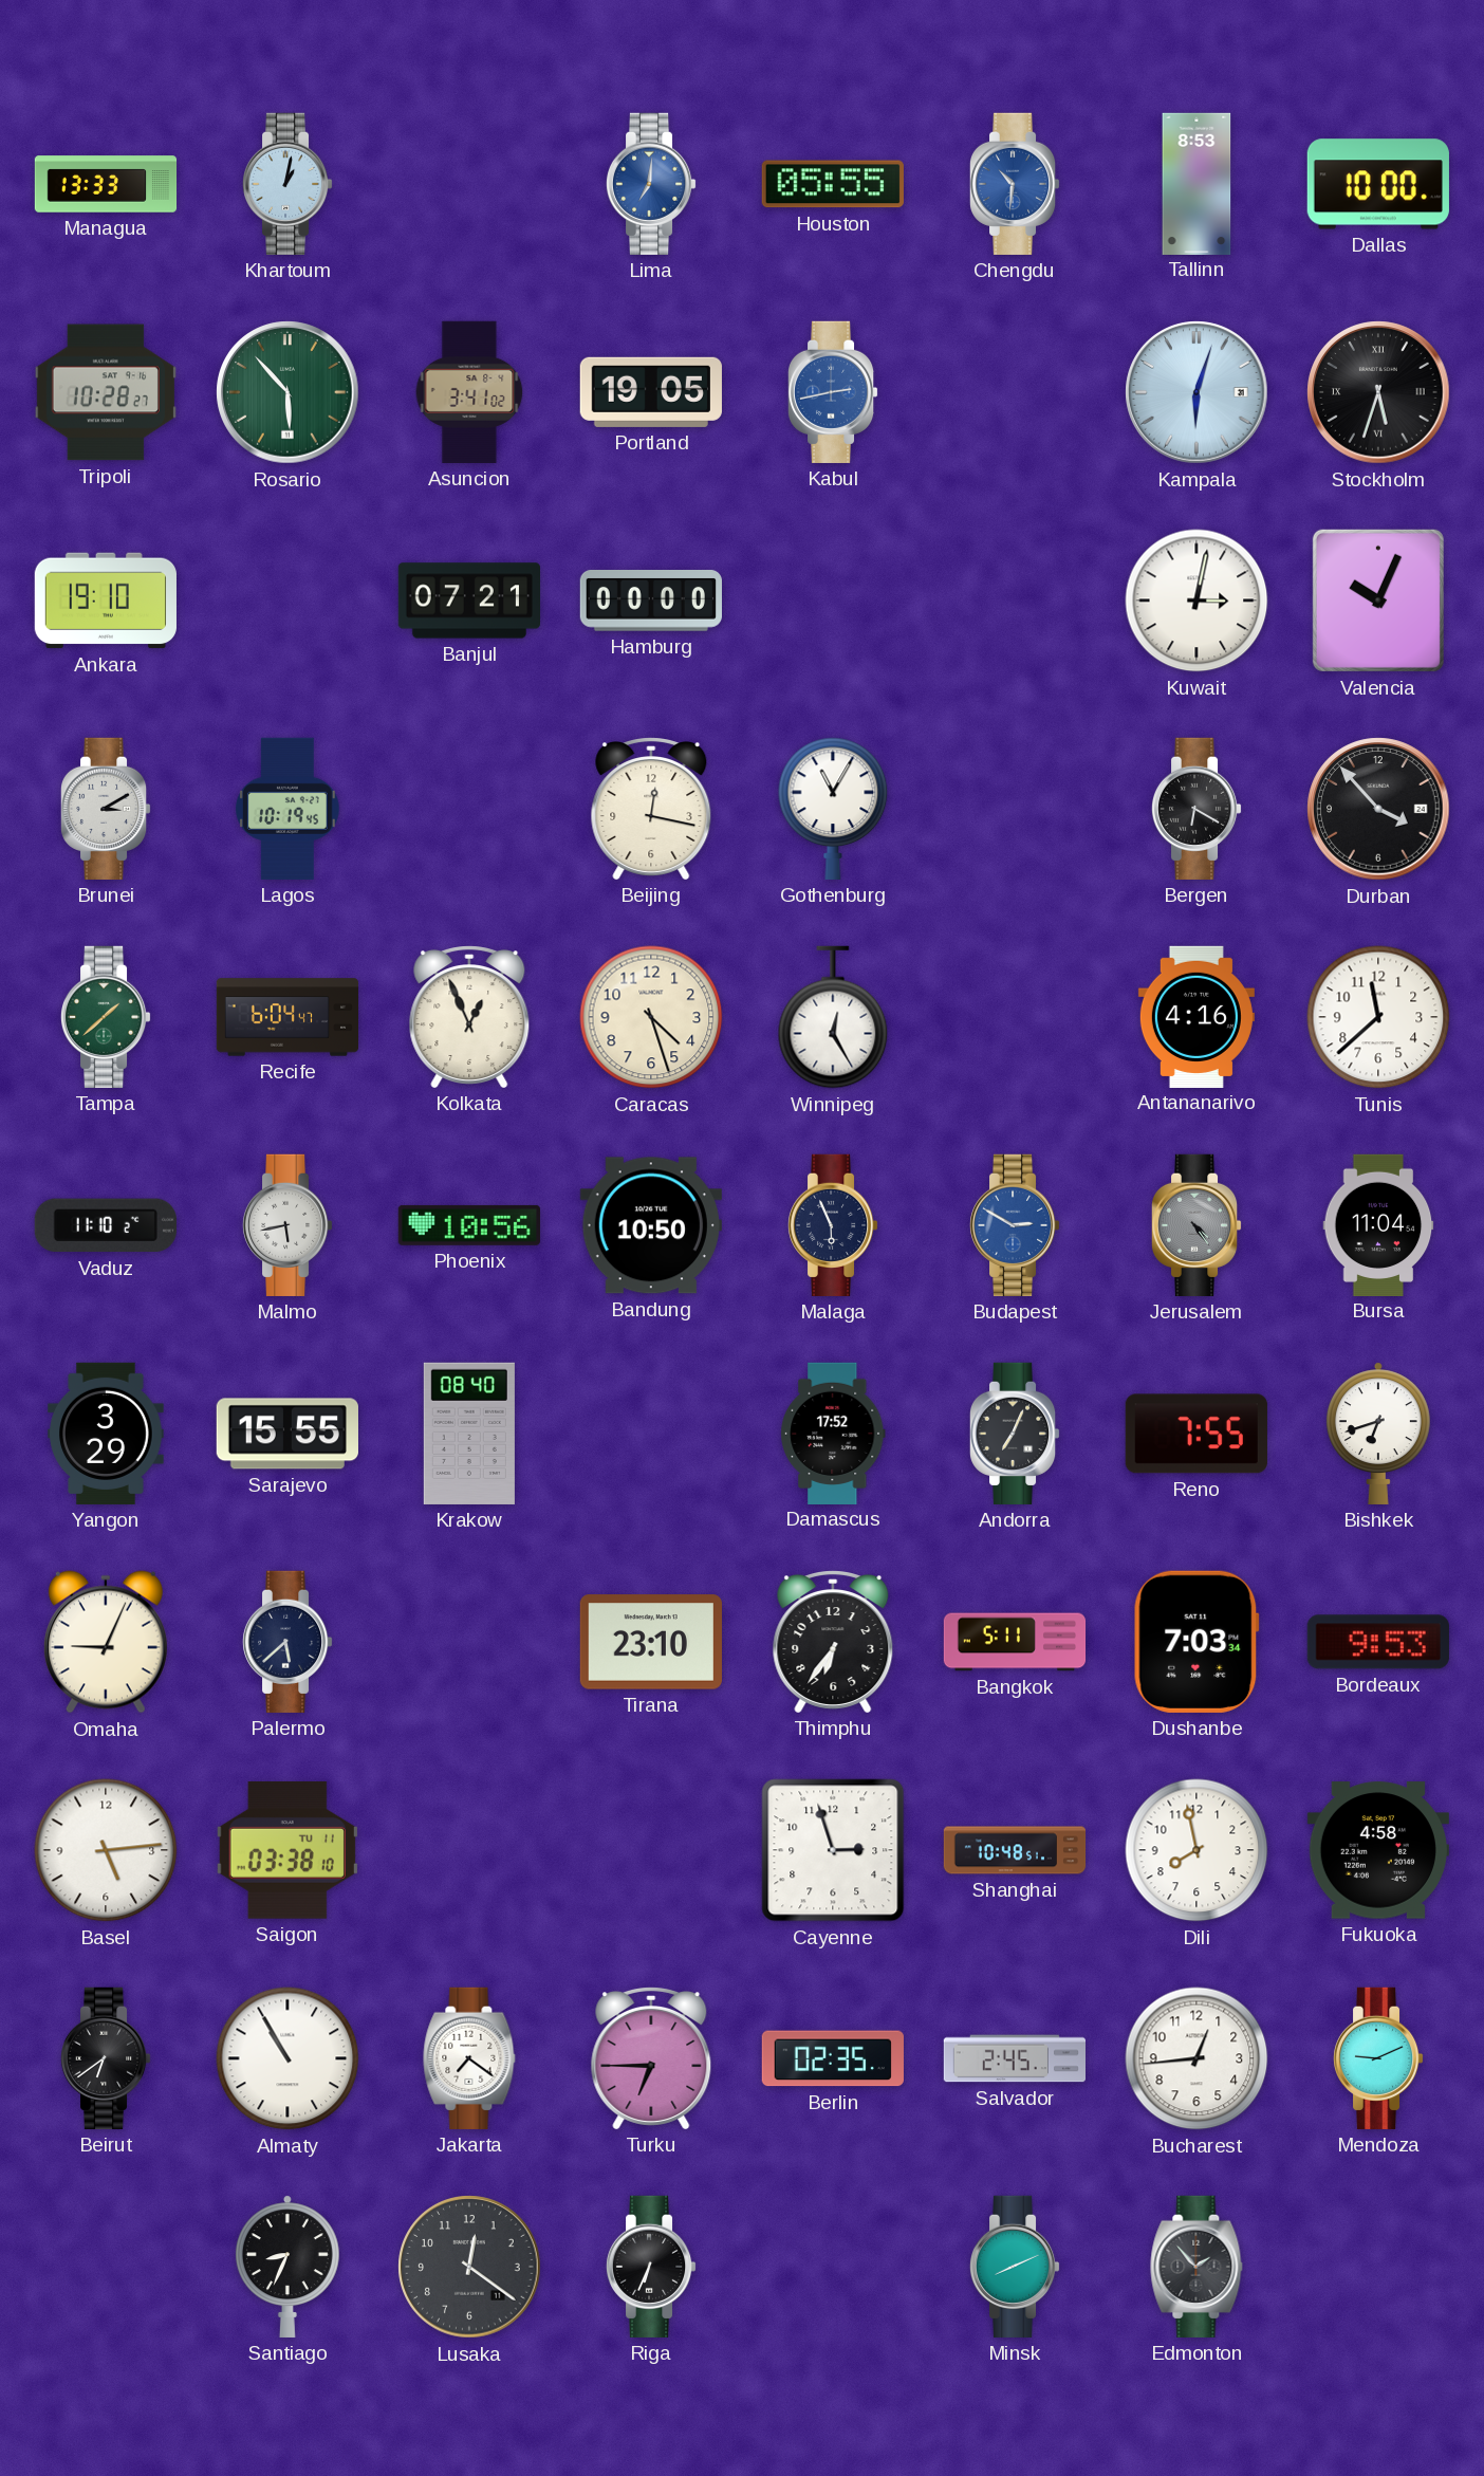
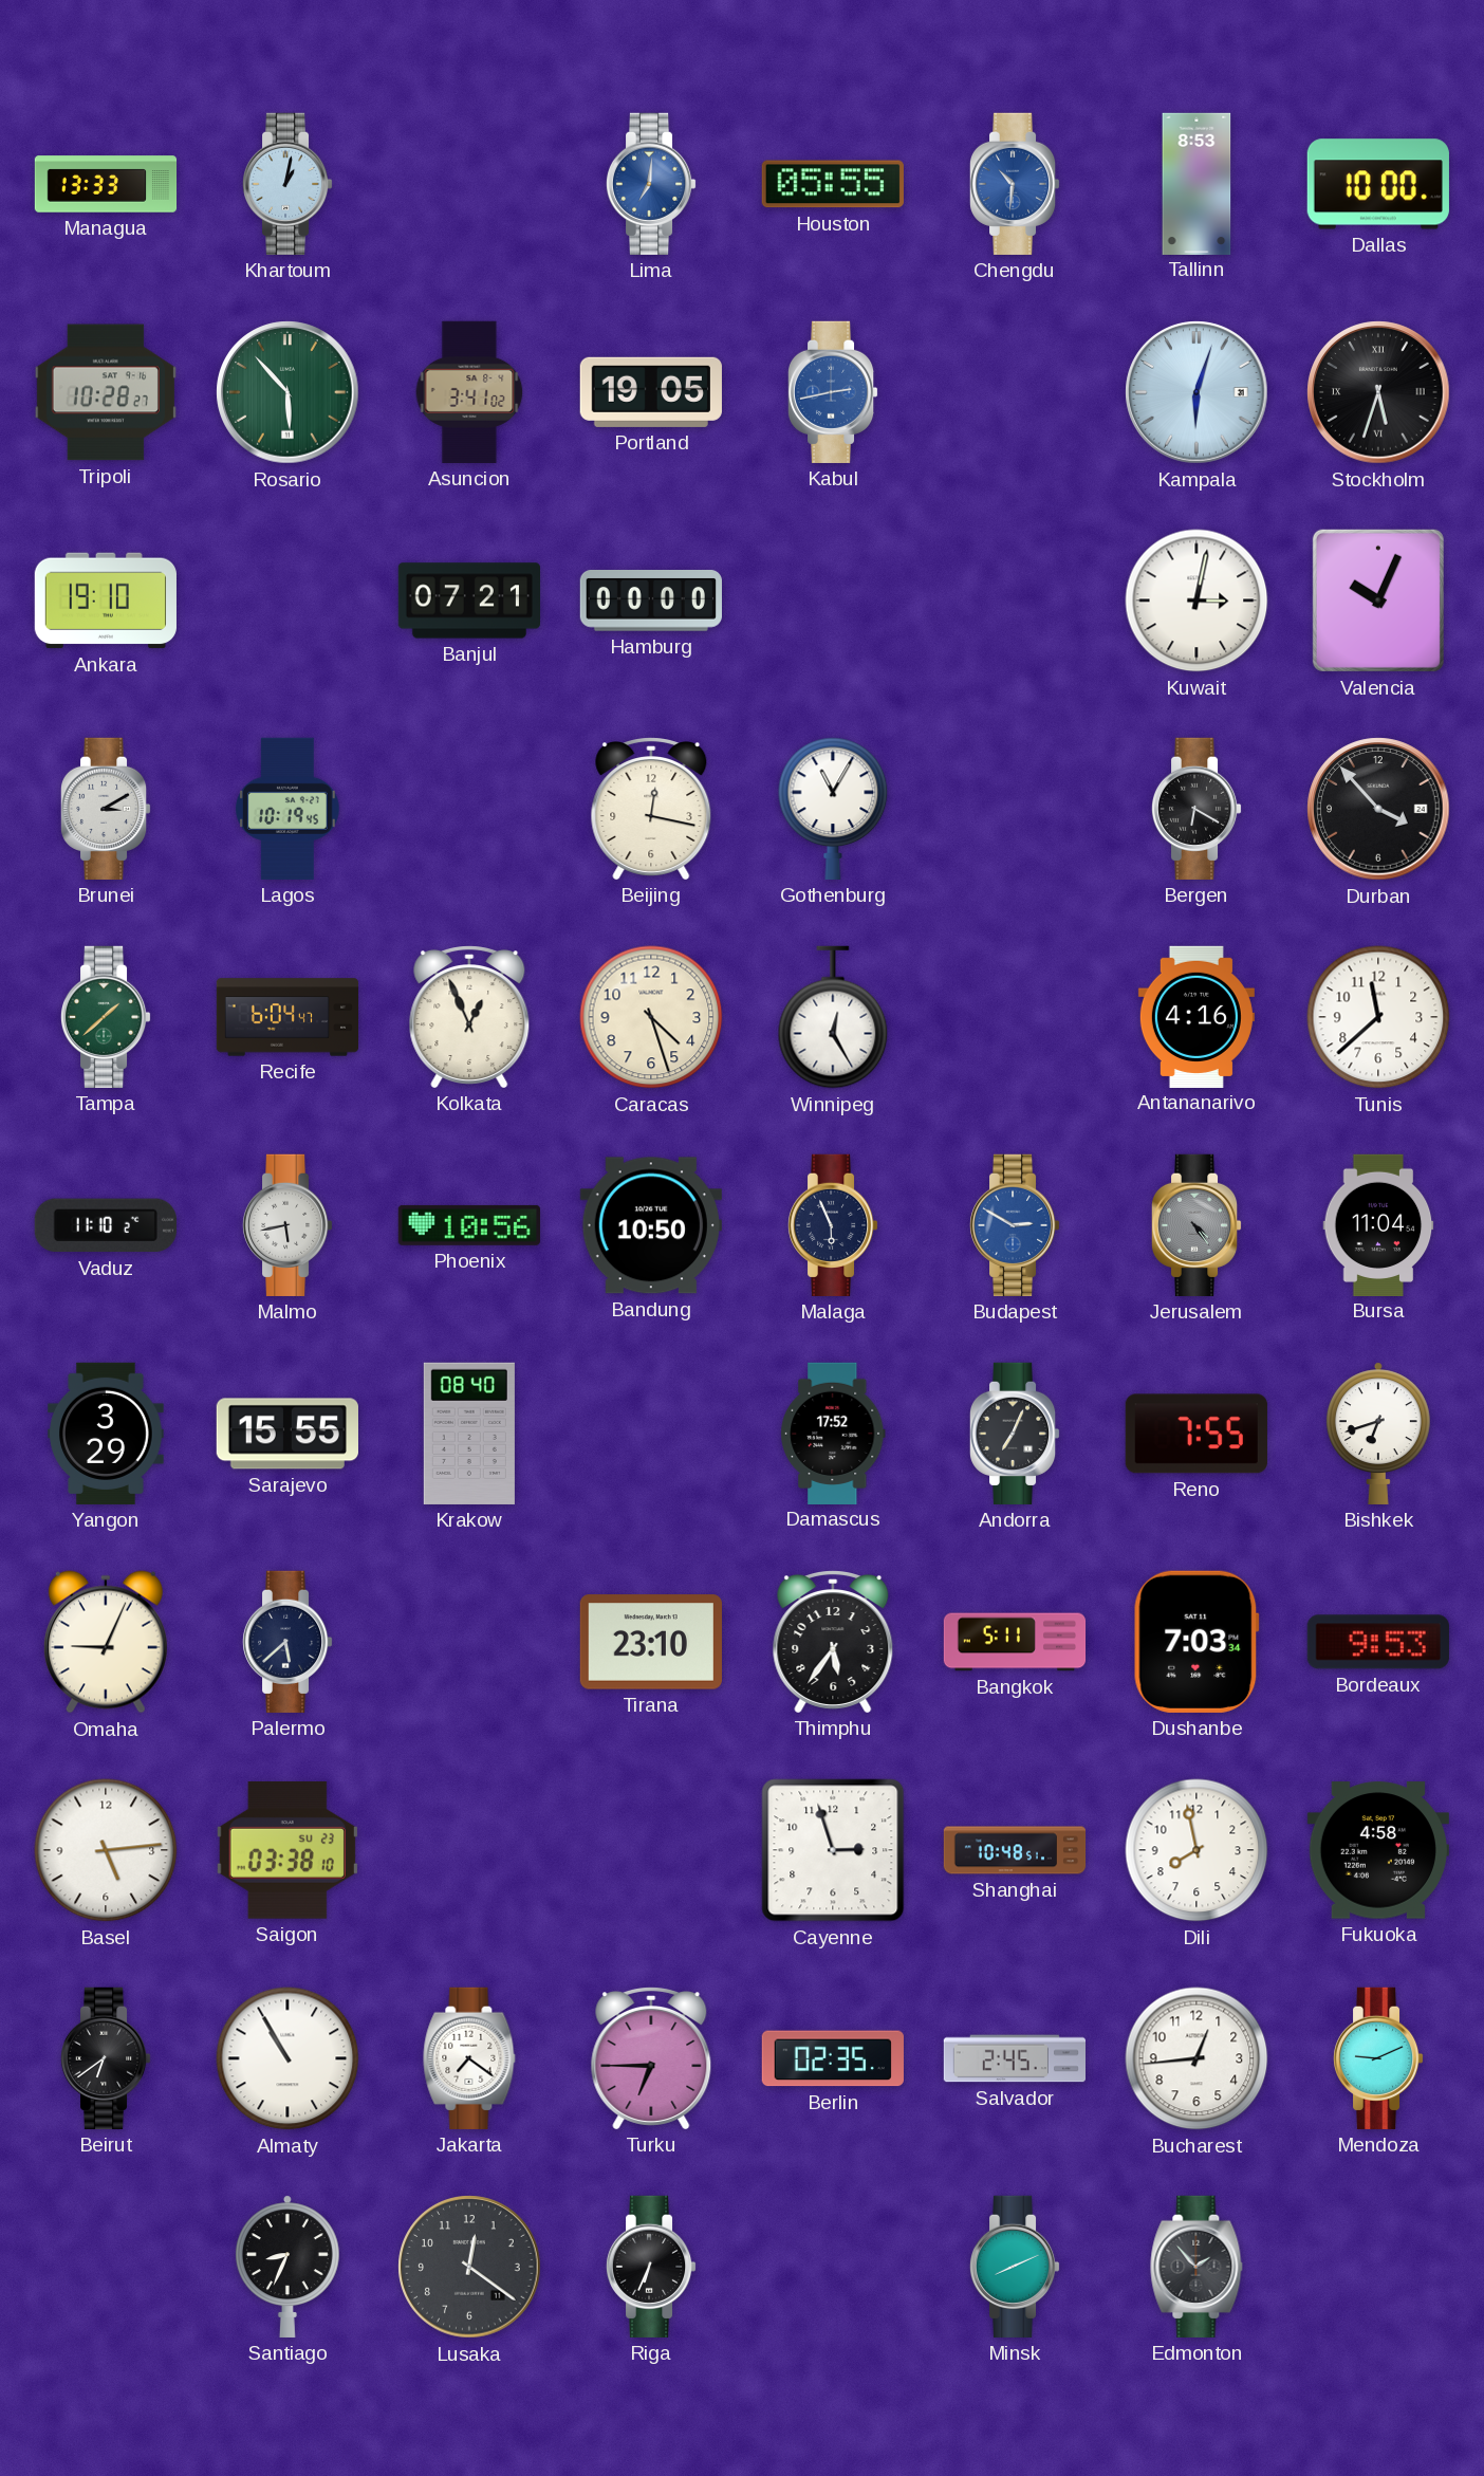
Thimphu: 6:36 -> 5:36 (833, 1642)
Saigon date: TU 11 -> SU 23 (287, 1850)
